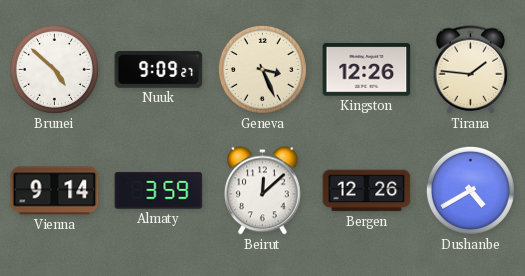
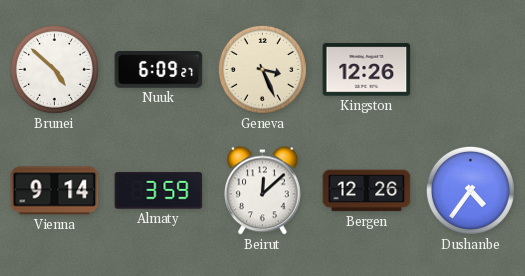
Nuuk: 9:09 -> 6:09 (159, 70)
Tirana: 1:46 -> none (471, 70)
Dushanbe: 4:40 -> 4:36 (470, 190)
